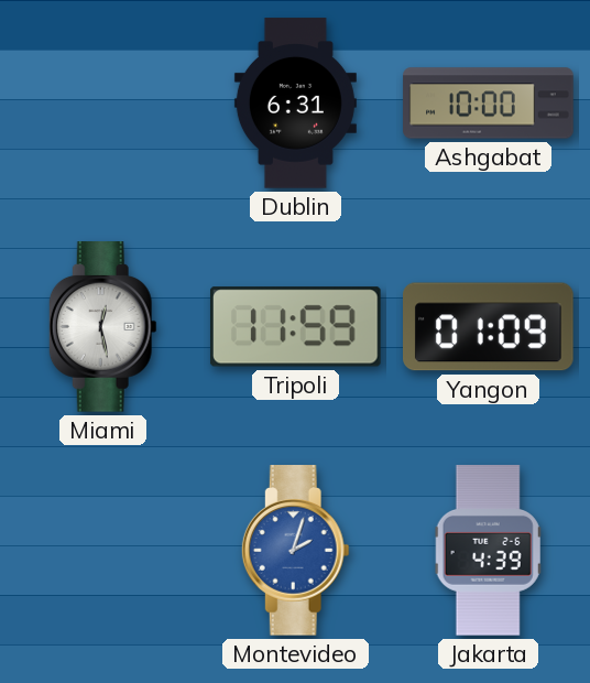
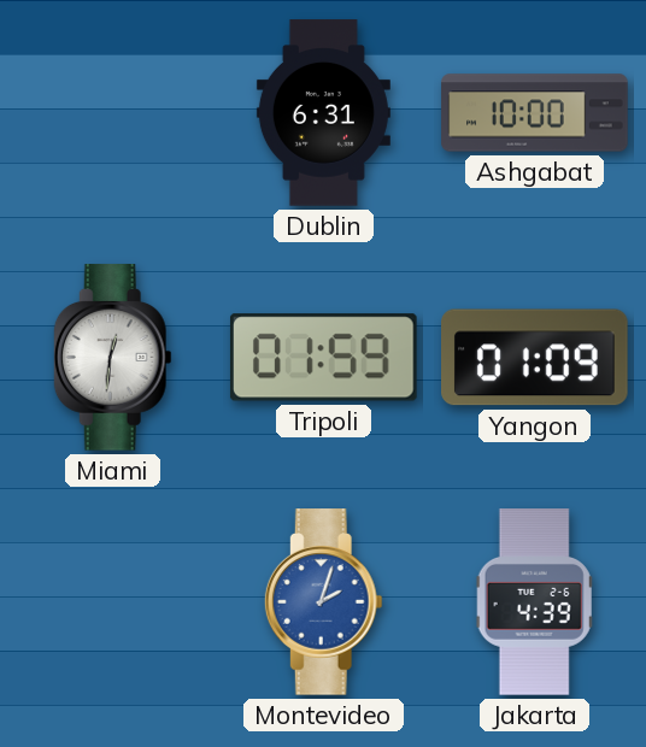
Miami: 12:28 -> 12:31 (112, 358)
Tripoli: 11:59 -> 01:59 (324, 358)
